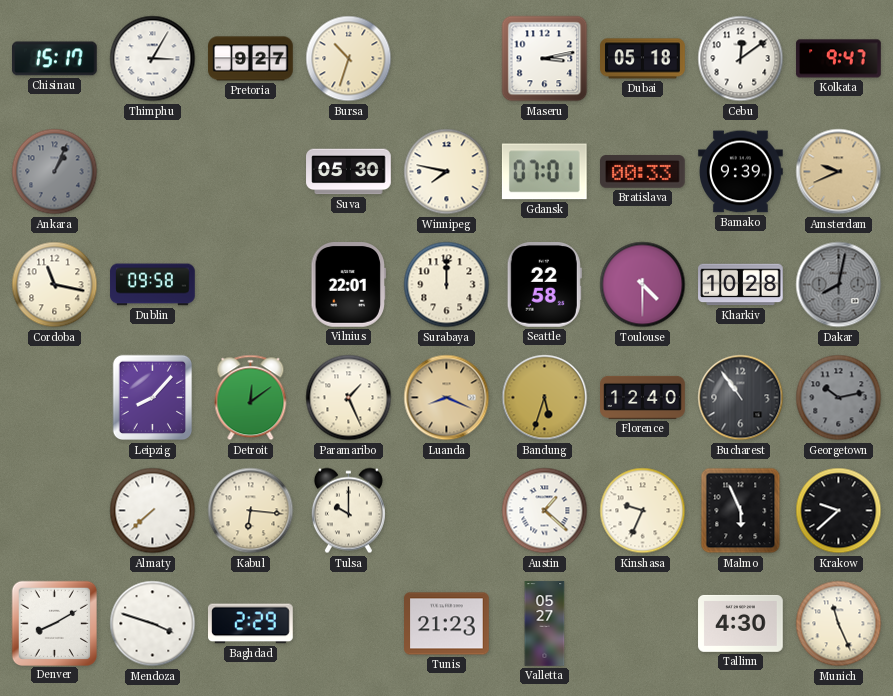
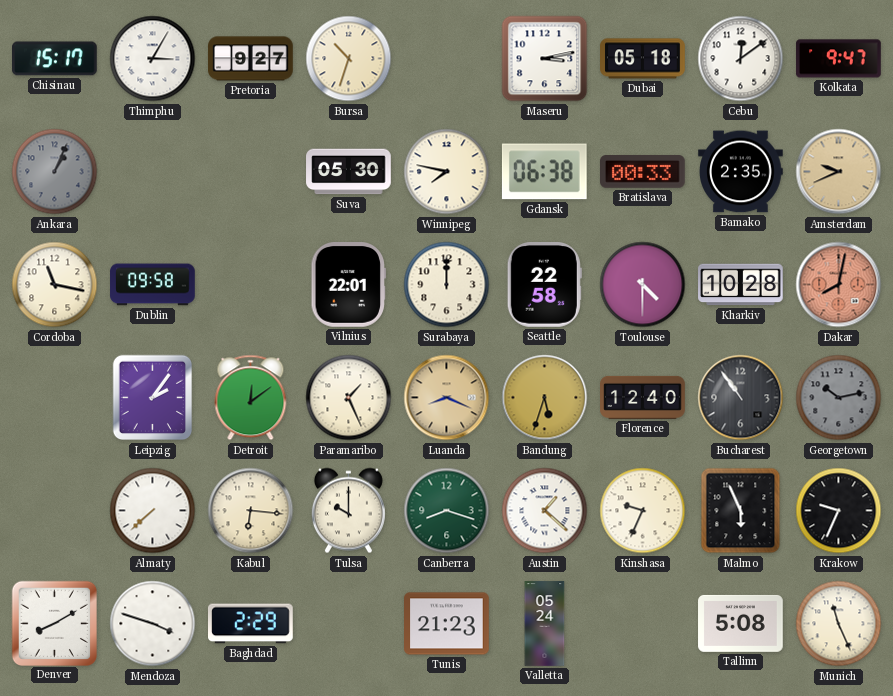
Gdansk: 07:01 -> 06:38 (544, 172)
Bamako: 9:39 -> 2:35 (741, 172)
Dakar dial: grey -> salmon (839, 285)
Leipzig: 8:07 -> 2:06 (153, 398)
Canberra: none -> 8:18 (447, 511)
Krakow: 9:38 -> 9:34 (839, 511)
Valletta: 05:27 -> 05:24 (545, 624)
Tallinn: 4:30 -> 5:08 (741, 623)
